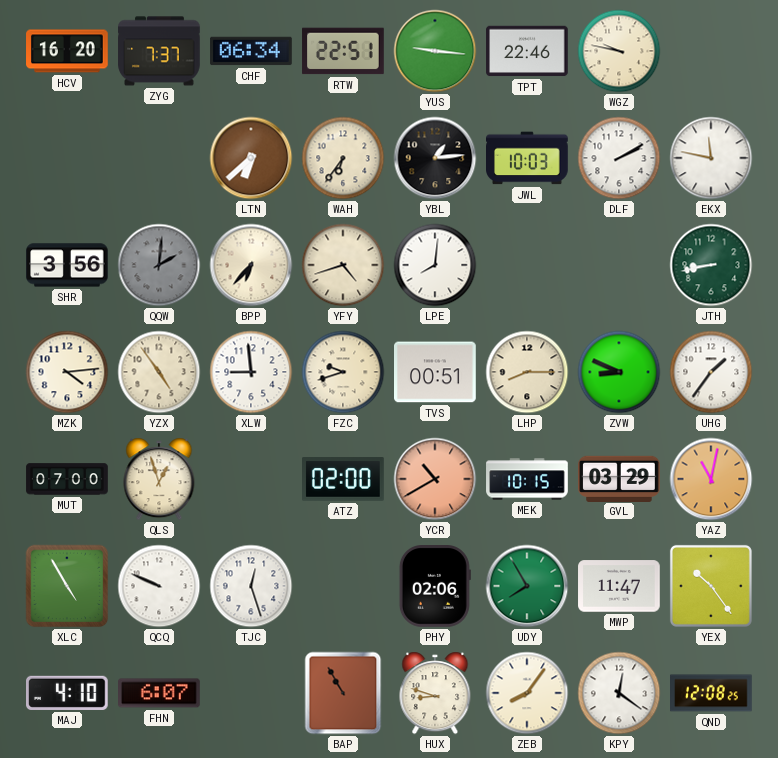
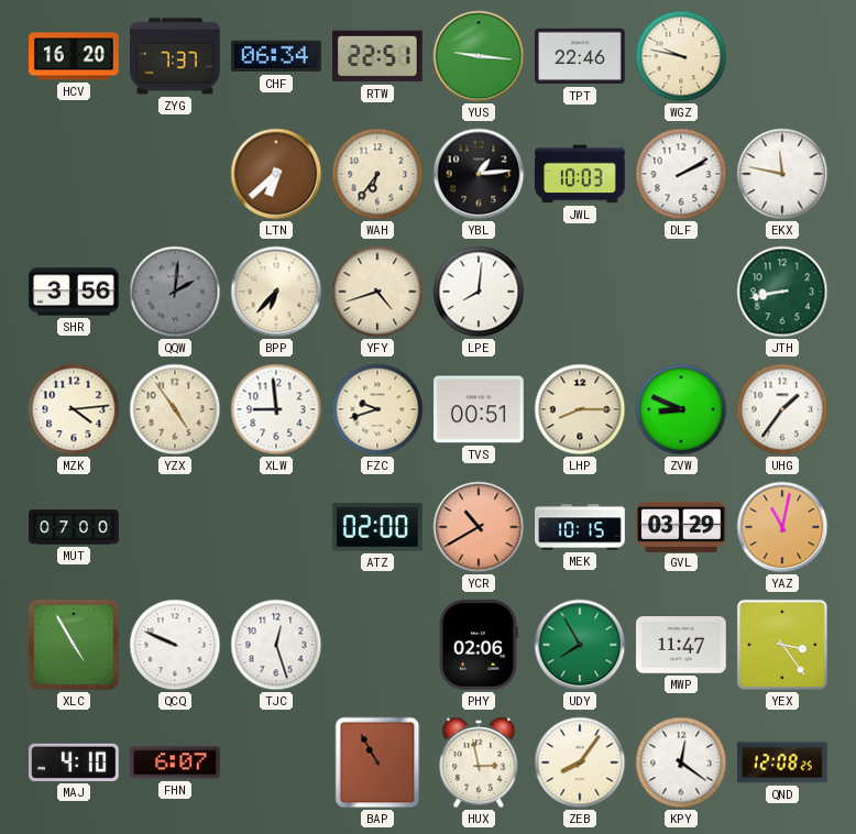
QLS: 12:57 -> none (159, 479)
YEX: 10:24 -> 3:24 (782, 645)
HUX: 8:48 -> 2:58 (479, 762)
